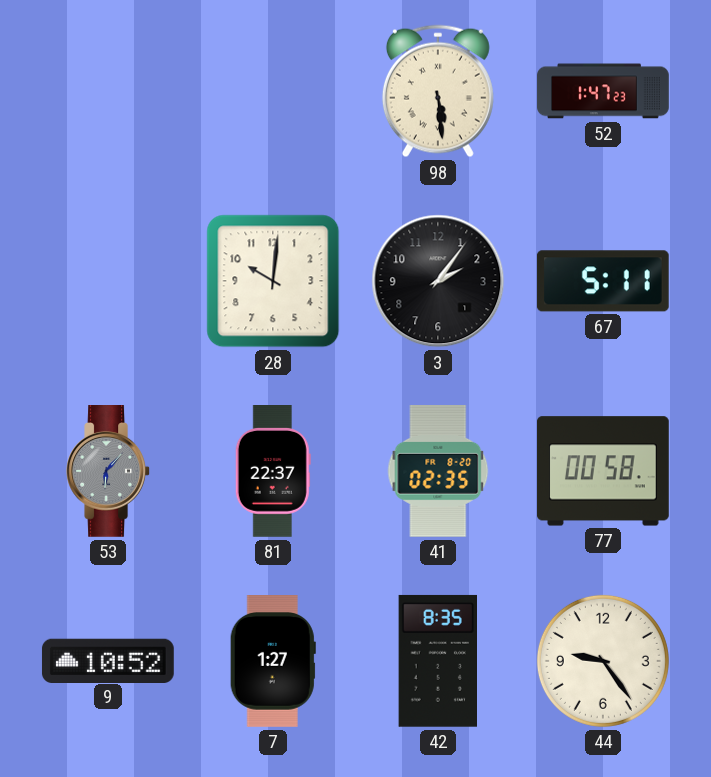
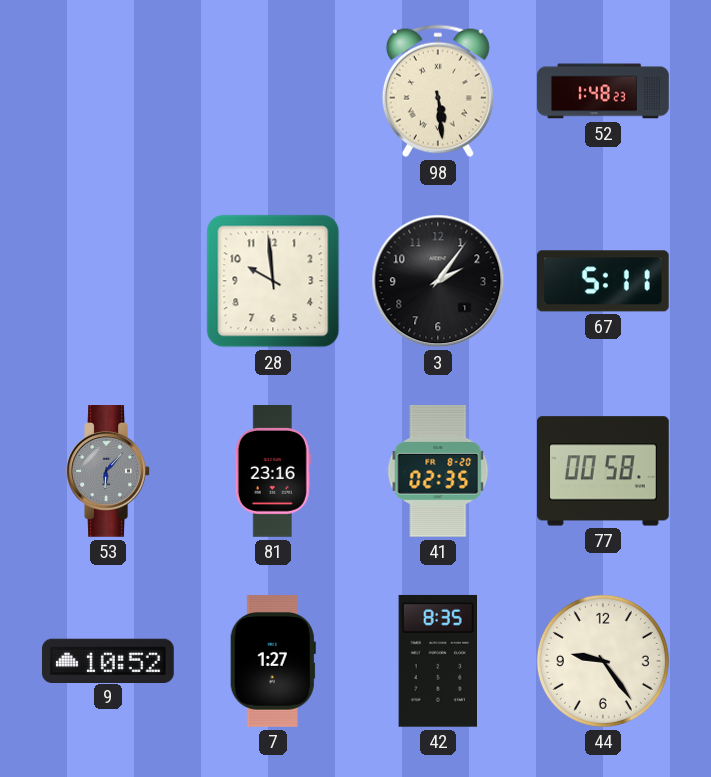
52: 1:47 -> 1:48 (603, 91)
28: 10:01 -> 9:59 (273, 281)
81: 22:37 -> 23:16 (273, 472)
